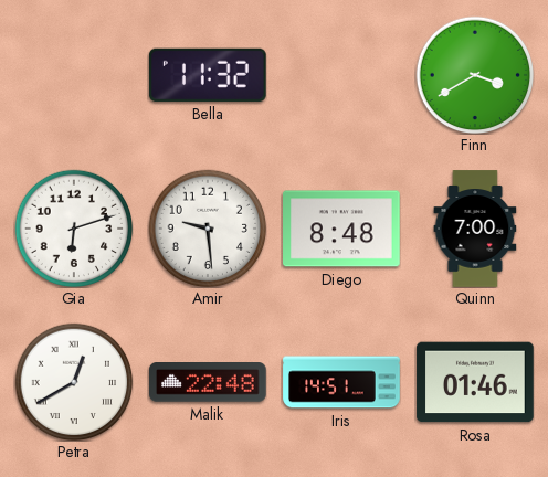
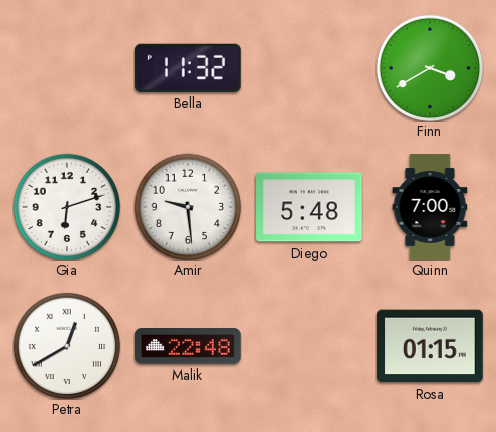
Diego: 8:48 -> 5:48 (310, 207)
Iris: 14:51 -> none (341, 382)
Rosa: 01:46 -> 01:15 (430, 346)
